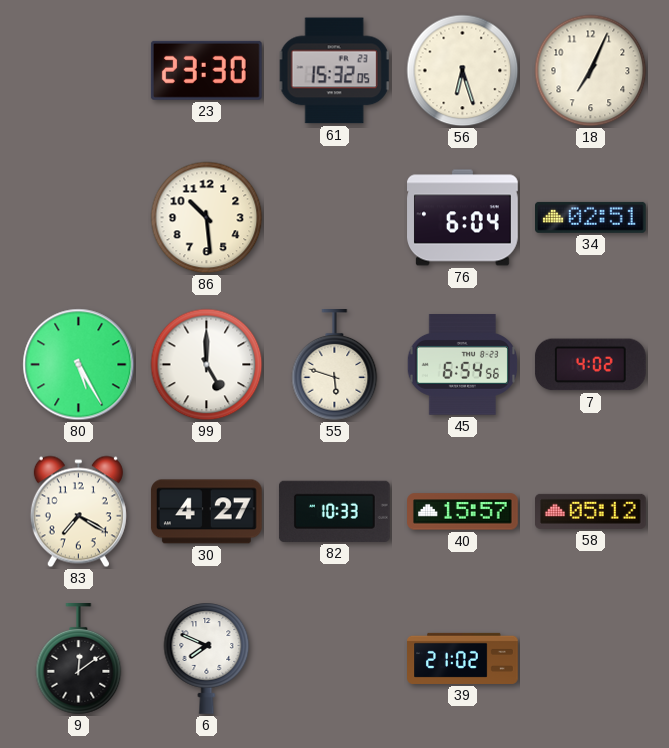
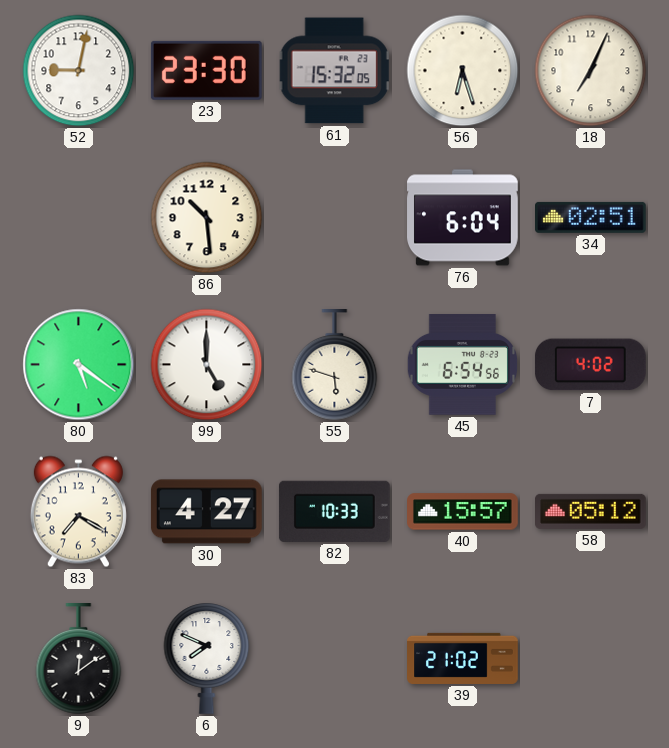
52: none -> 9:02 (79, 71)
80: 5:25 -> 5:21 (79, 365)
